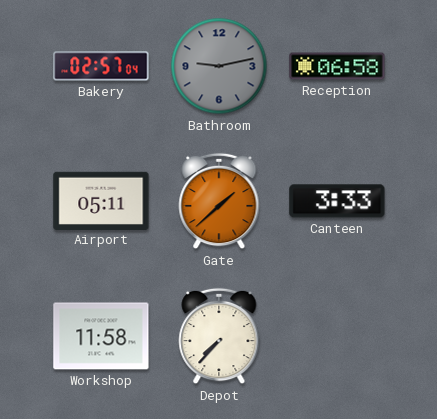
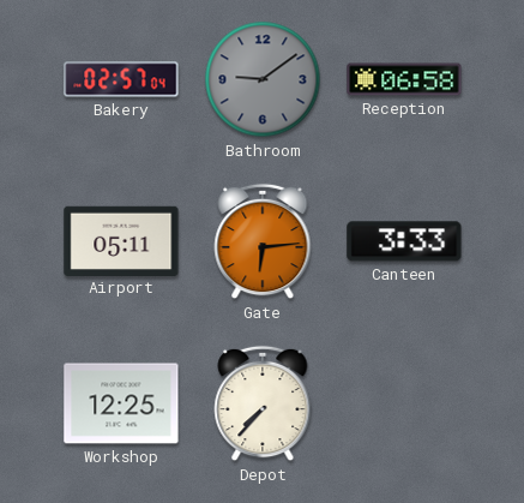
Bathroom: 9:13 -> 9:09 (263, 79)
Gate: 1:38 -> 6:14 (263, 241)
Workshop: 11:58 -> 12:25 (121, 403)
